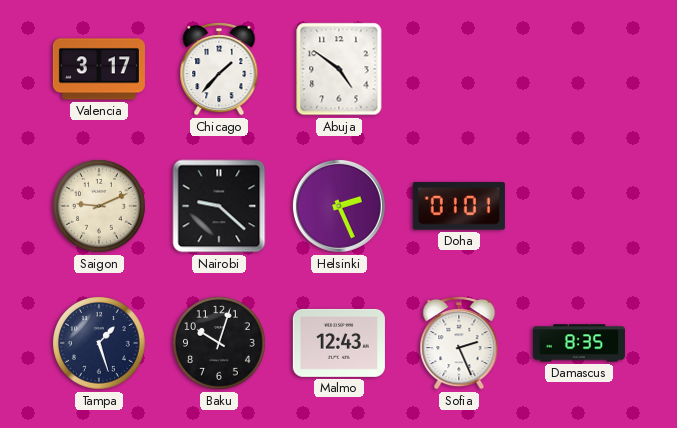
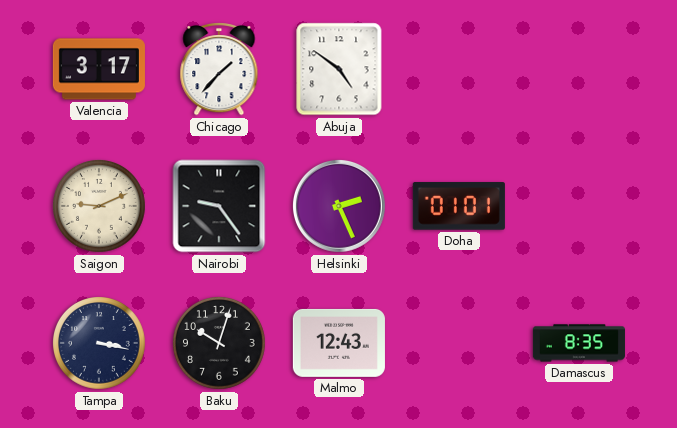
Nairobi: 9:22 -> 9:24 (219, 206)
Tampa: 1:27 -> 3:17 (100, 344)
Sofia: 2:26 -> none (459, 344)
